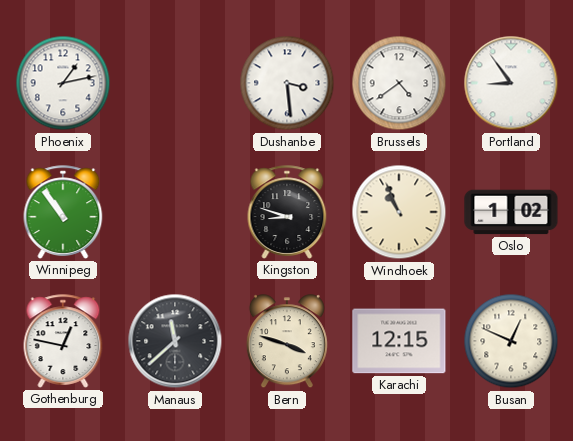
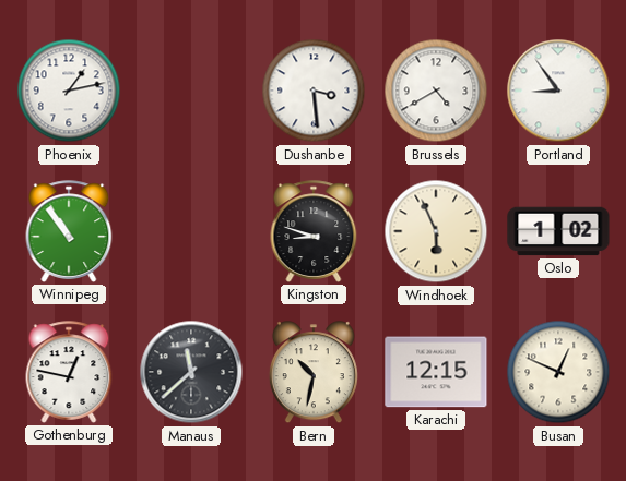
Brussels: 4:39 -> 4:40 (436, 91)
Windhoek: 10:56 -> 5:56 (436, 231)
Bern: 3:48 -> 10:32 (314, 373)
